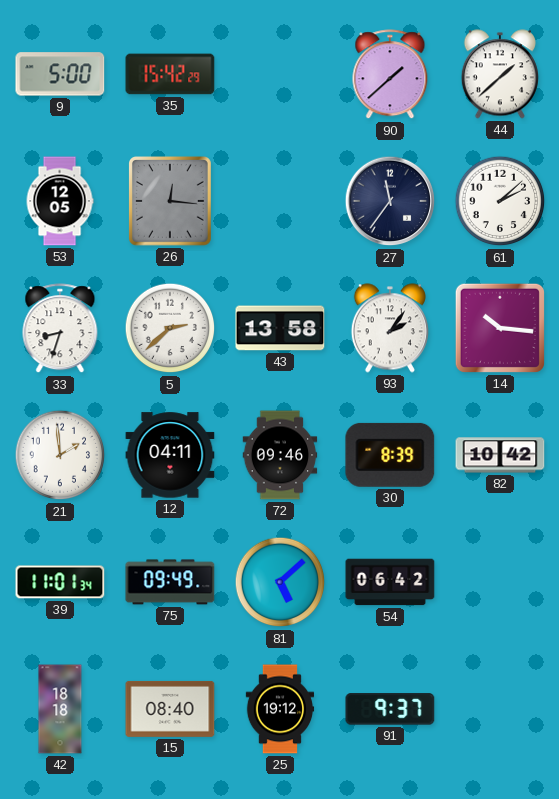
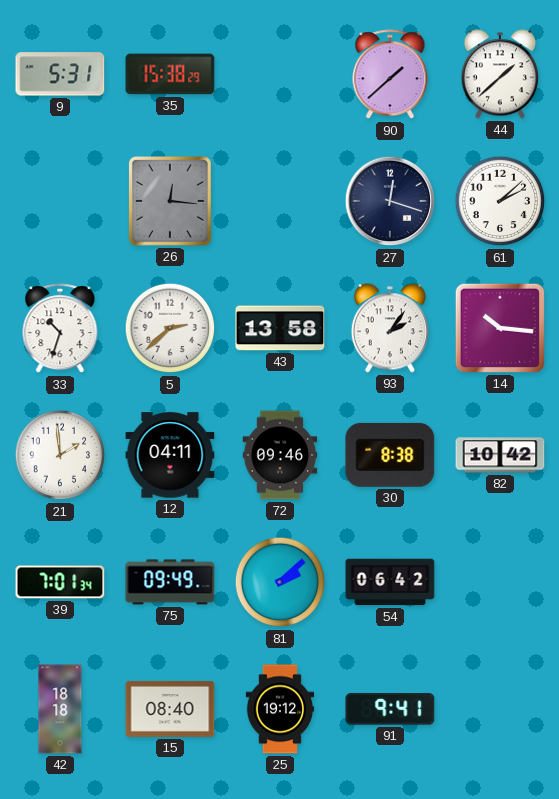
9: 5:00 -> 5:31 (60, 74)
35: 15:42 -> 15:38 (170, 74)
53: 12:05 -> none (60, 201)
27: 11:36 -> 12:18 (390, 201)
33: 8:33 -> 10:33 (60, 329)
30: 8:39 -> 8:38 (390, 455)
39: 11:01 -> 7:01 (60, 582)
81: 5:08 -> 2:08 (280, 582)
91: 9:37 -> 9:41 (390, 709)
